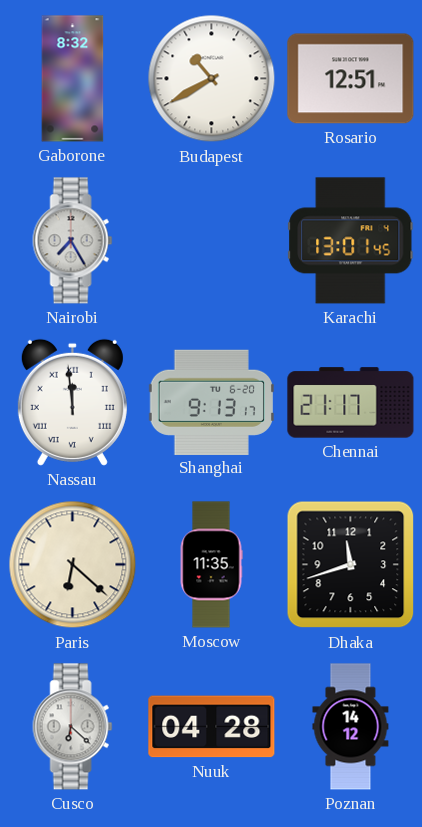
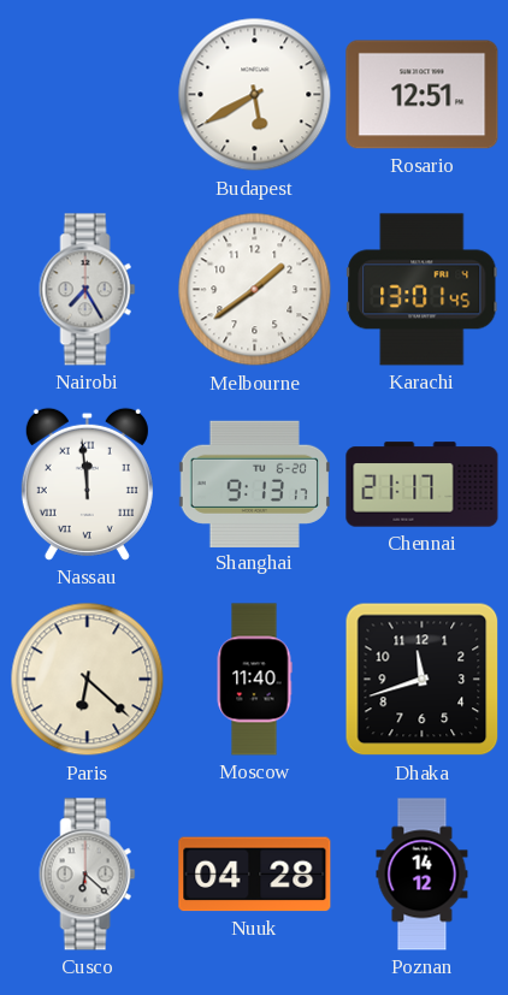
Gaborone: 8:32 -> none (73, 79)
Budapest: 10:40 -> 5:40 (255, 95)
Melbourne: none -> 1:39 (255, 290)
Moscow: 11:35 -> 11:40 (254, 680)
